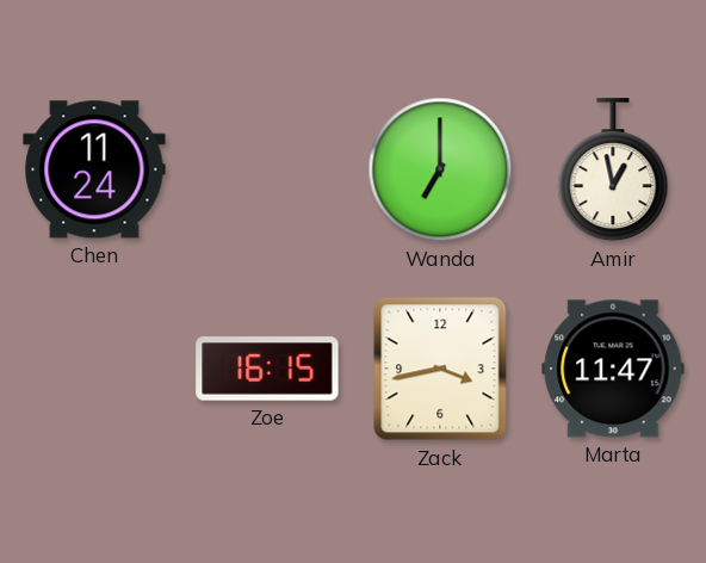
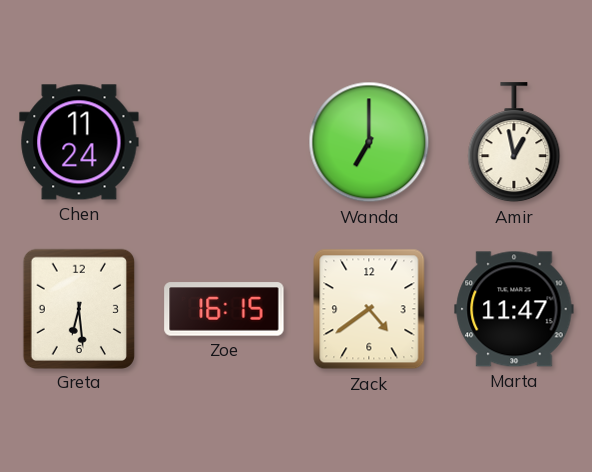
Greta: none -> 6:29 (78, 308)
Zack: 3:43 -> 4:39 (369, 309)
